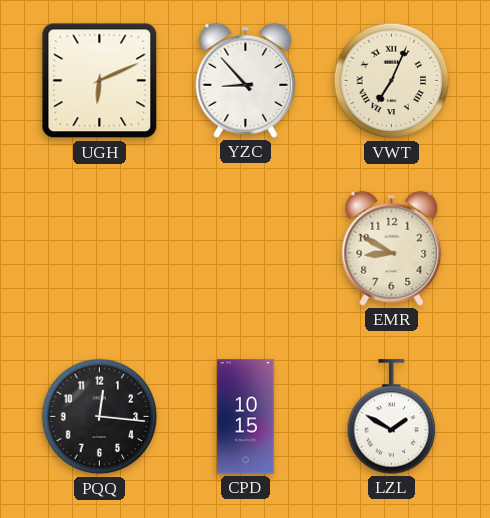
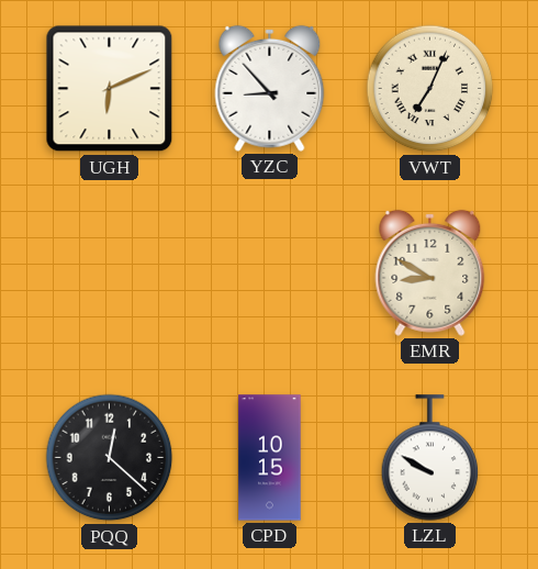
PQQ: 12:16 -> 12:22 (110, 458)
LZL: 1:50 -> 9:50 (430, 458)
